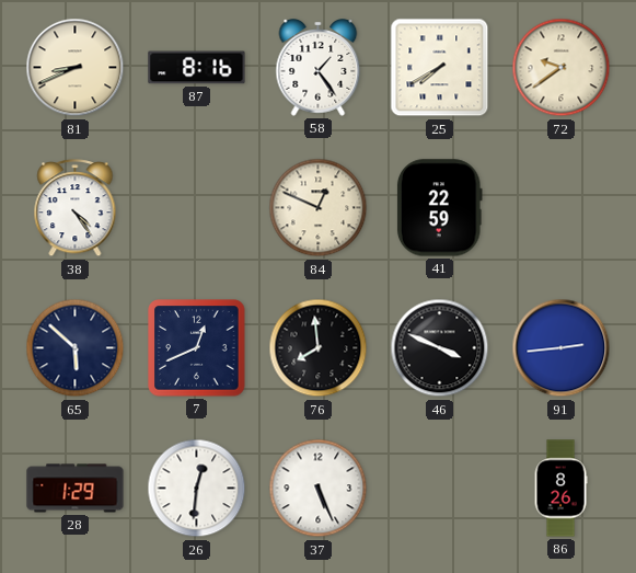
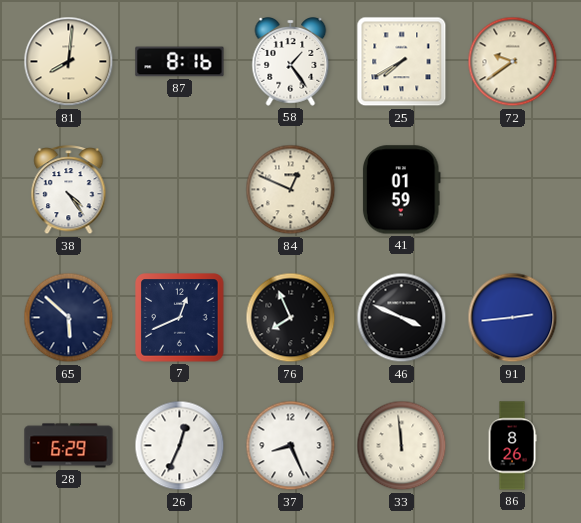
81: 8:41 -> 8:01 (69, 62)
41: 22:59 -> 01:59 (401, 190)
76: 7:59 -> 7:56 (291, 318)
28: 1:29 -> 6:29 (69, 446)
26: 12:31 -> 12:34 (180, 446)
37: 5:26 -> 8:26 (291, 446)
33: none -> 11:59 (402, 446)
